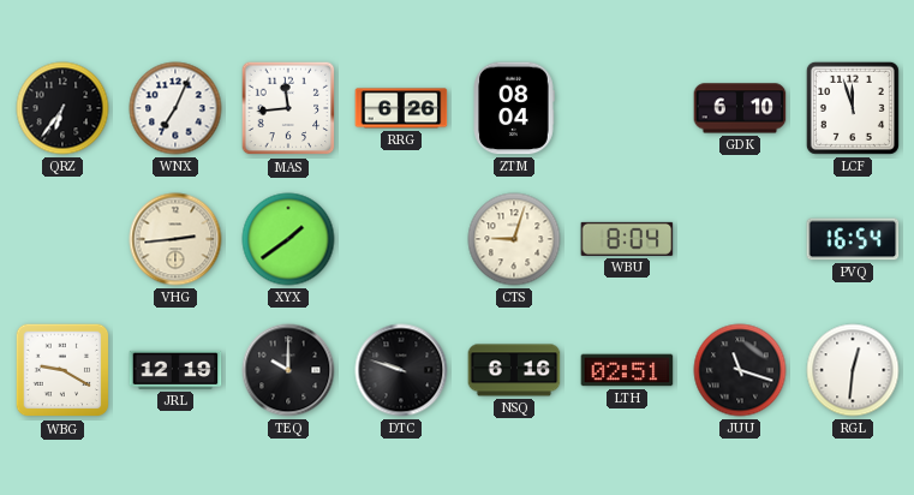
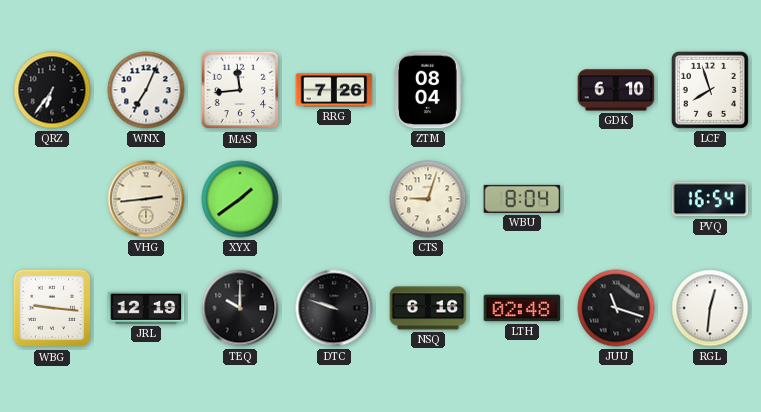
RRG: 6:26 -> 7:26 (334, 90)
LCF: 11:57 -> 7:57 (710, 90)
WBG: 9:20 -> 9:16 (52, 308)
LTH: 02:51 -> 02:48 (522, 308)
